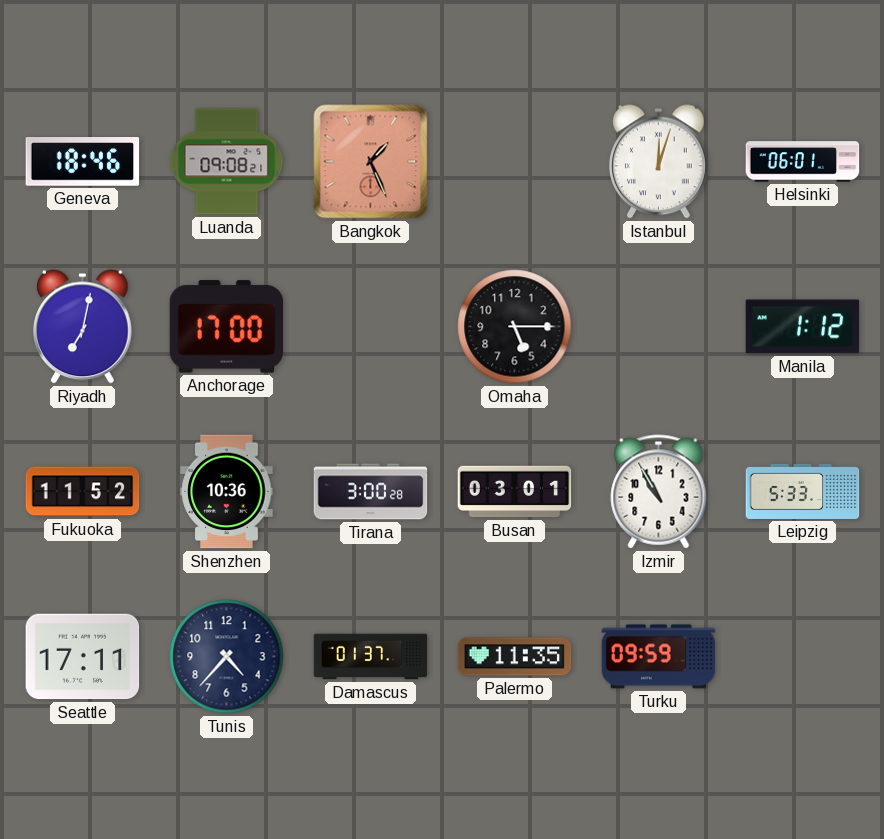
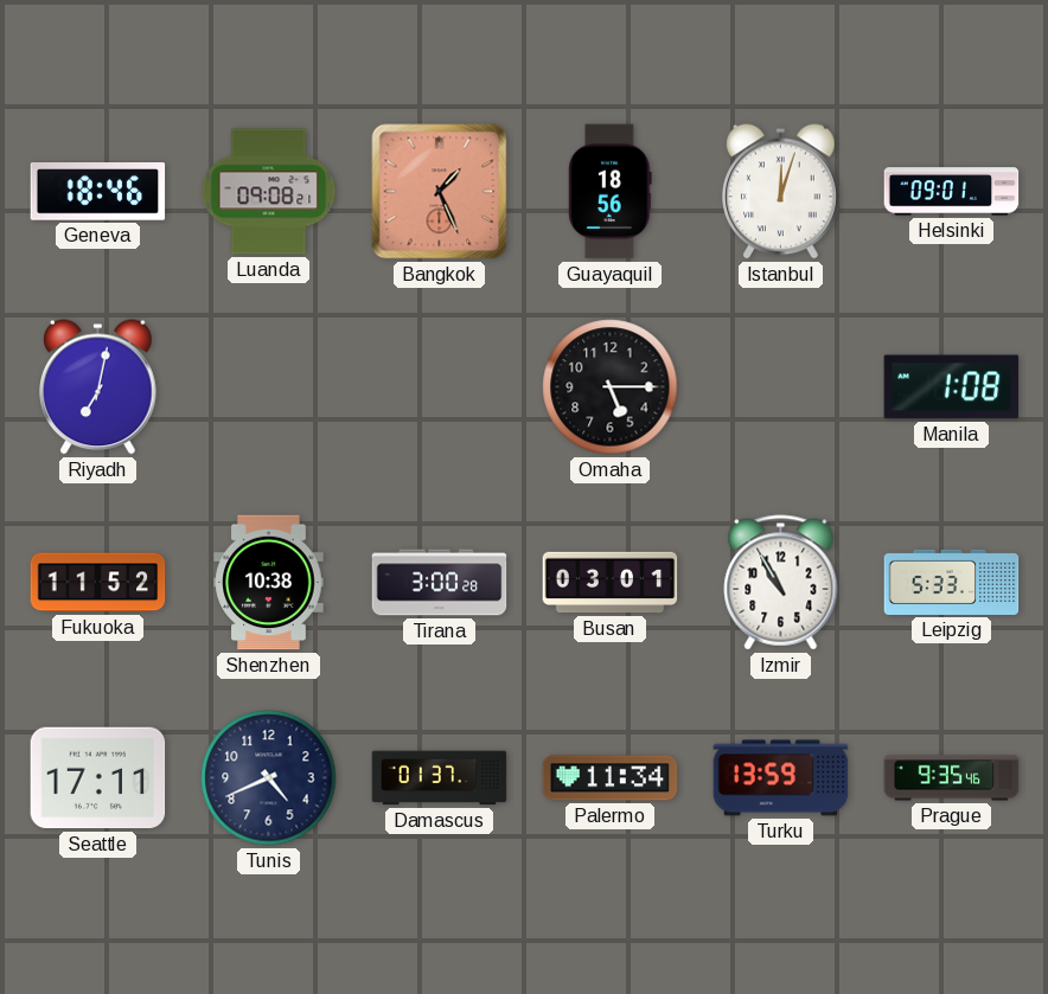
Guayaquil: none -> 18:56 (611, 192)
Helsinki: 06:01 -> 09:01 (952, 192)
Anchorage: 17:00 -> none (227, 327)
Manila: 1:12 -> 1:08 (952, 387)
Shenzhen: 10:36 -> 10:38 (269, 583)
Tunis: 4:37 -> 4:41 (269, 778)
Palermo: 11:35 -> 11:34 (611, 778)
Turku: 09:59 -> 13:59 (781, 778)
Prague: none -> 9:35 (952, 778)
